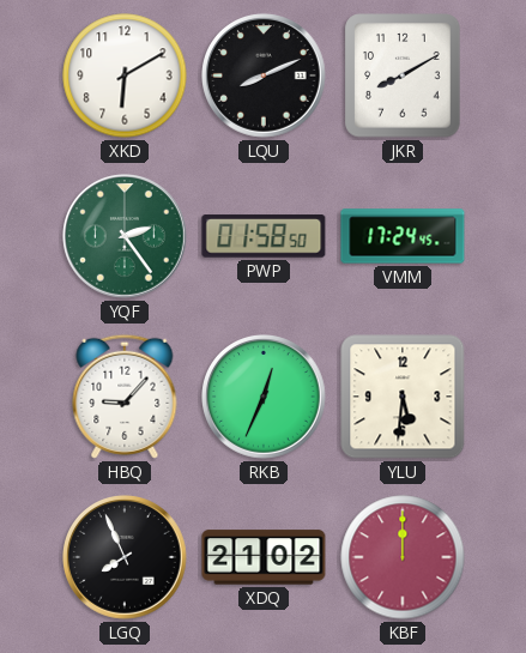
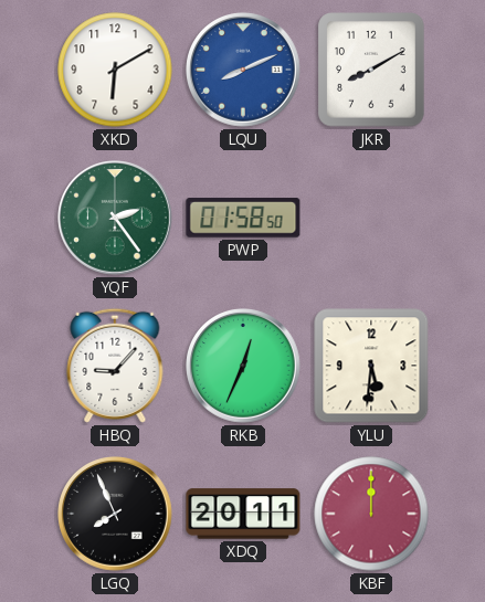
LQU dial: black -> blue (243, 70)
VMM: 17:24 -> none (403, 236)
XDQ: 21:02 -> 20:11 (243, 514)
